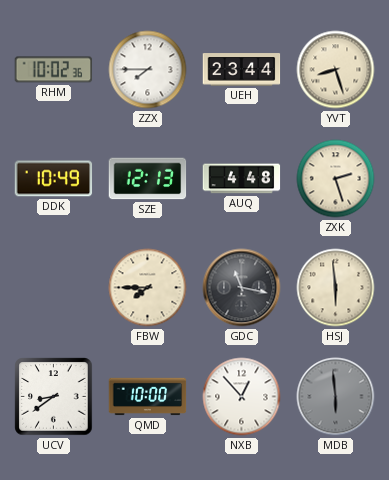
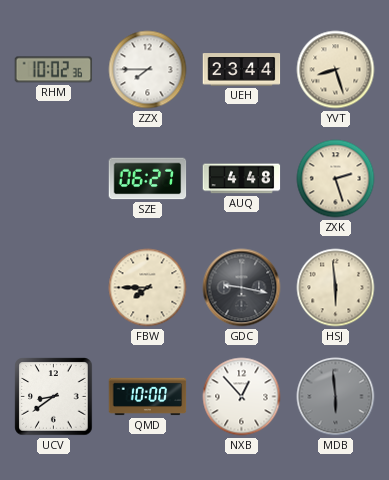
DDK: 10:49 -> none (54, 179)
SZE: 12:13 -> 06:27 (148, 179)
GDC: 11:17 -> 9:17 (242, 288)
